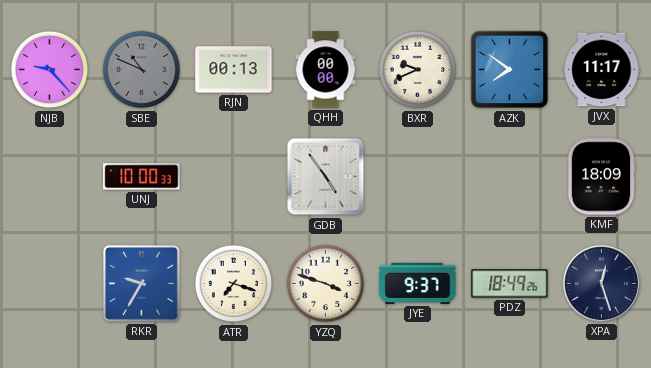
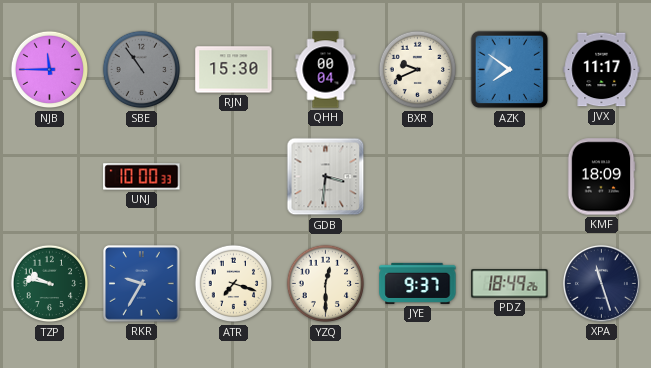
NJB: 9:23 -> 11:45 (50, 70)
SBE: 10:49 -> 10:54 (142, 70)
RJN: 00:13 -> 15:30 (234, 70)
QHH: 00:00 -> 00:04 (326, 70)
GDB: 4:54 -> 3:31 (326, 177)
TZP: none -> 9:47 (50, 284)
YZQ: 3:48 -> 12:30 (326, 284)
XPA: 12:27 -> 11:27 (601, 283)
